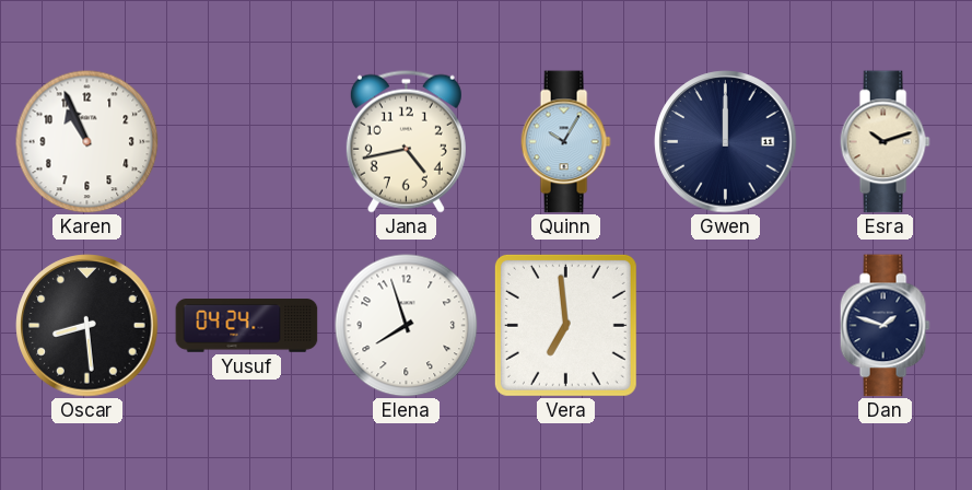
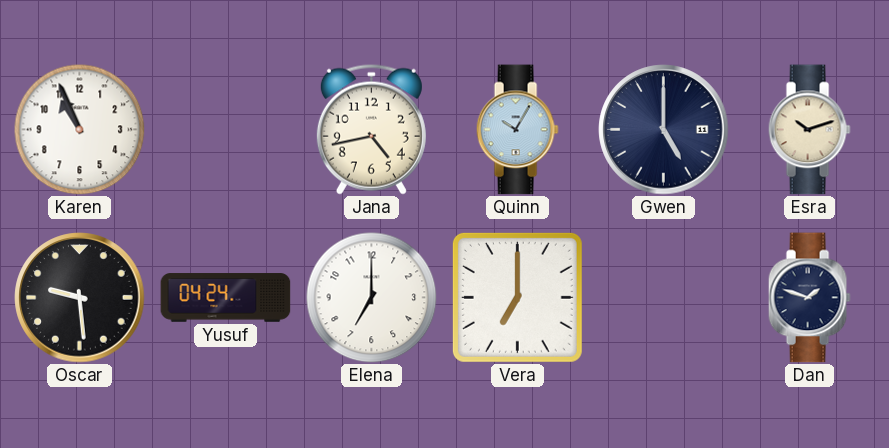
Gwen: 12:00 -> 5:00 (664, 130)
Oscar: 8:29 -> 9:29 (80, 298)
Elena: 7:57 -> 7:00 (372, 298)
Vera: 6:59 -> 7:00 (517, 297)
